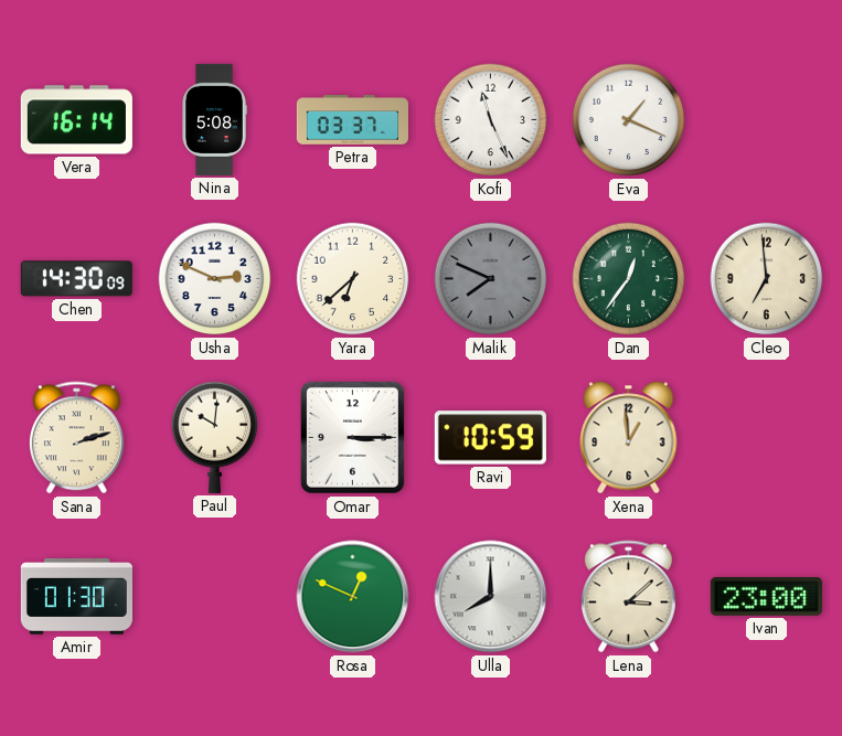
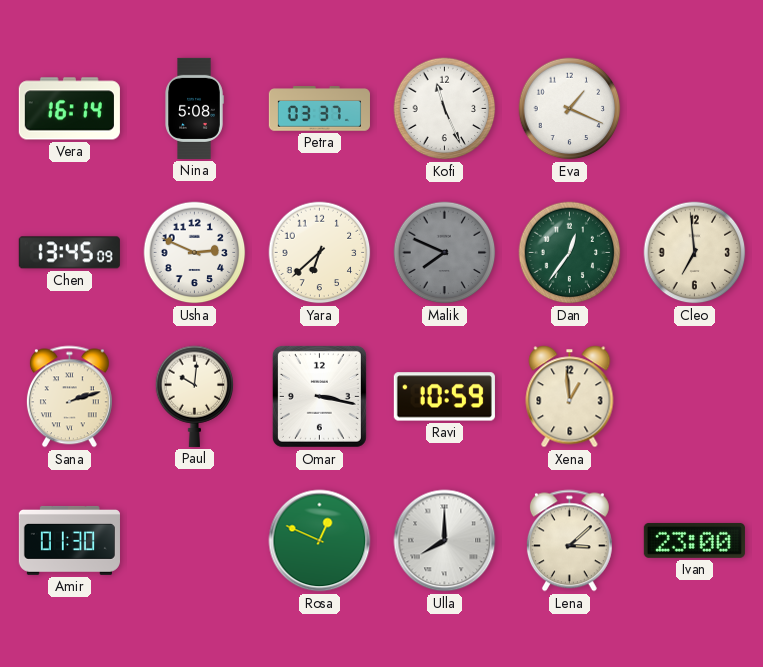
Chen: 14:30 -> 13:45 (69, 253)
Omar: 3:15 -> 3:17 (319, 396)
